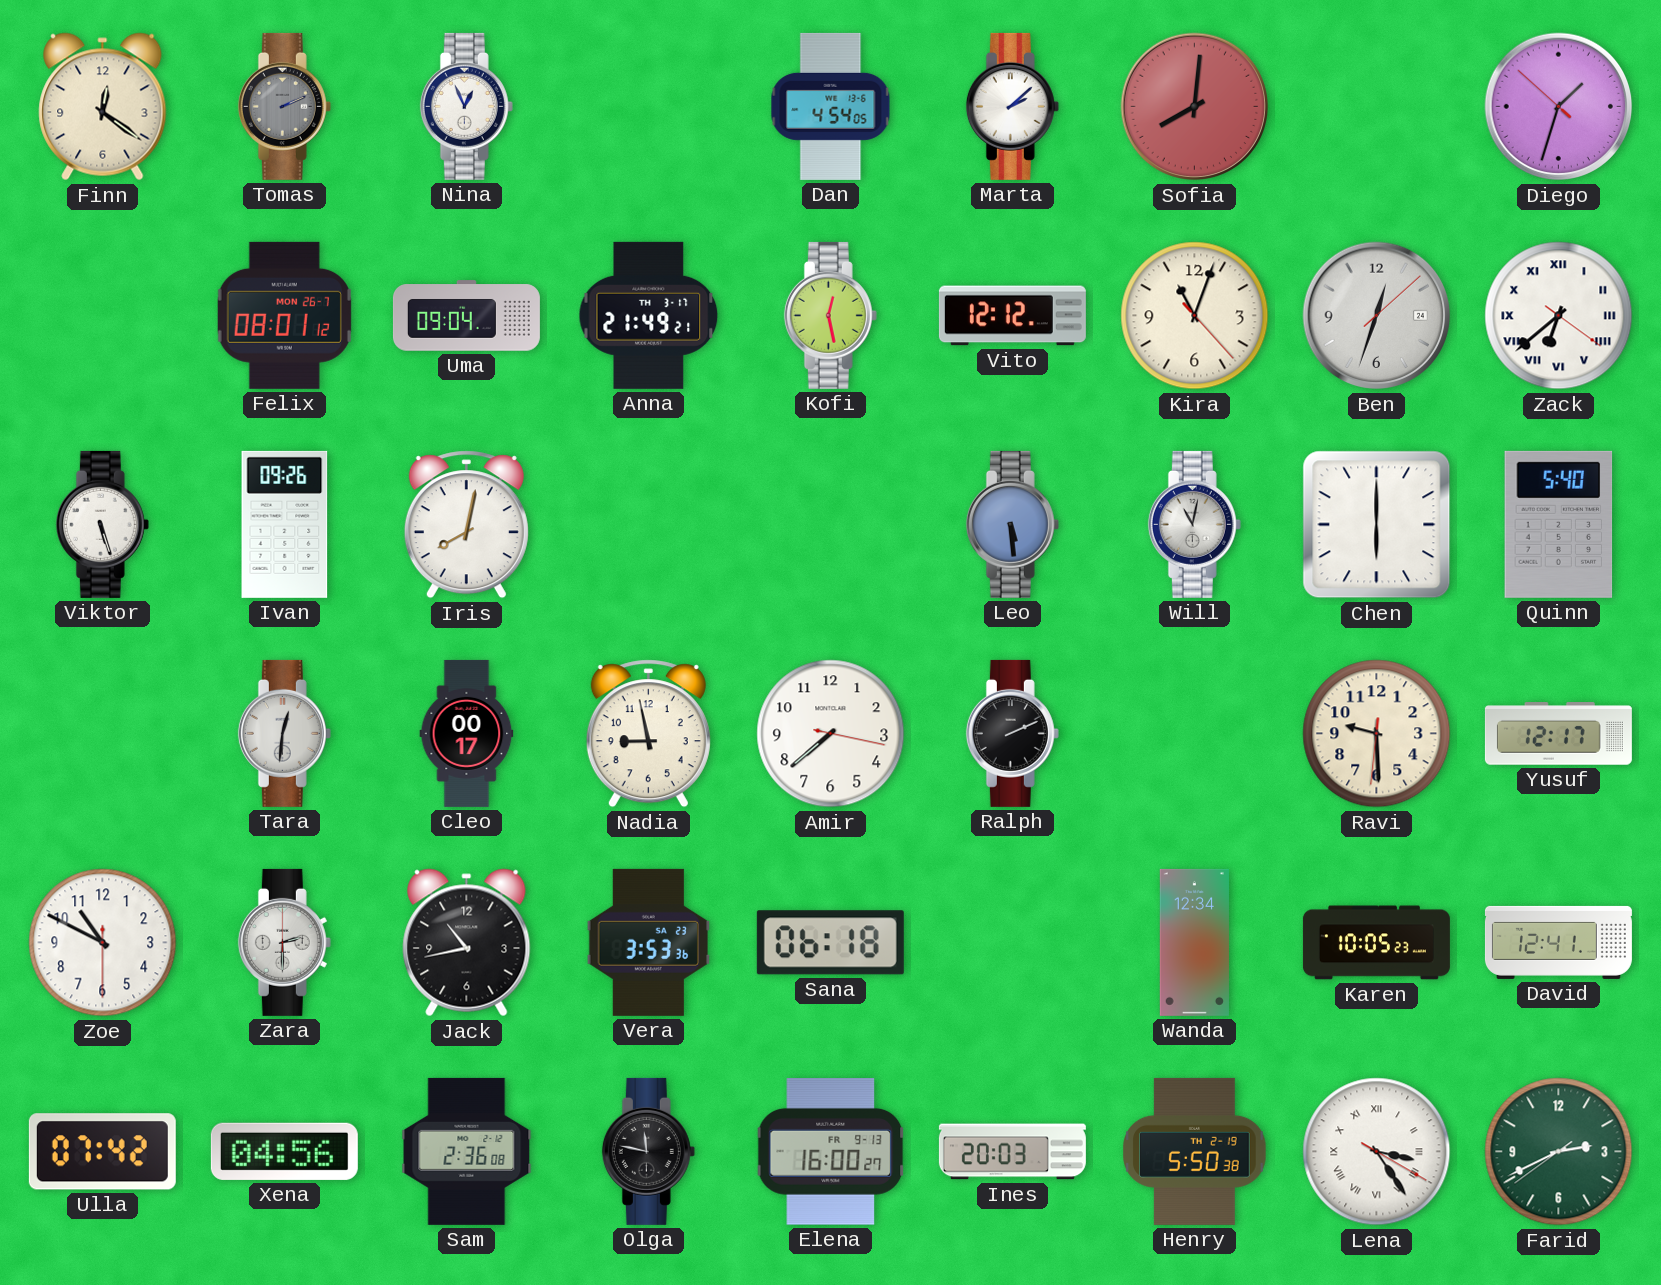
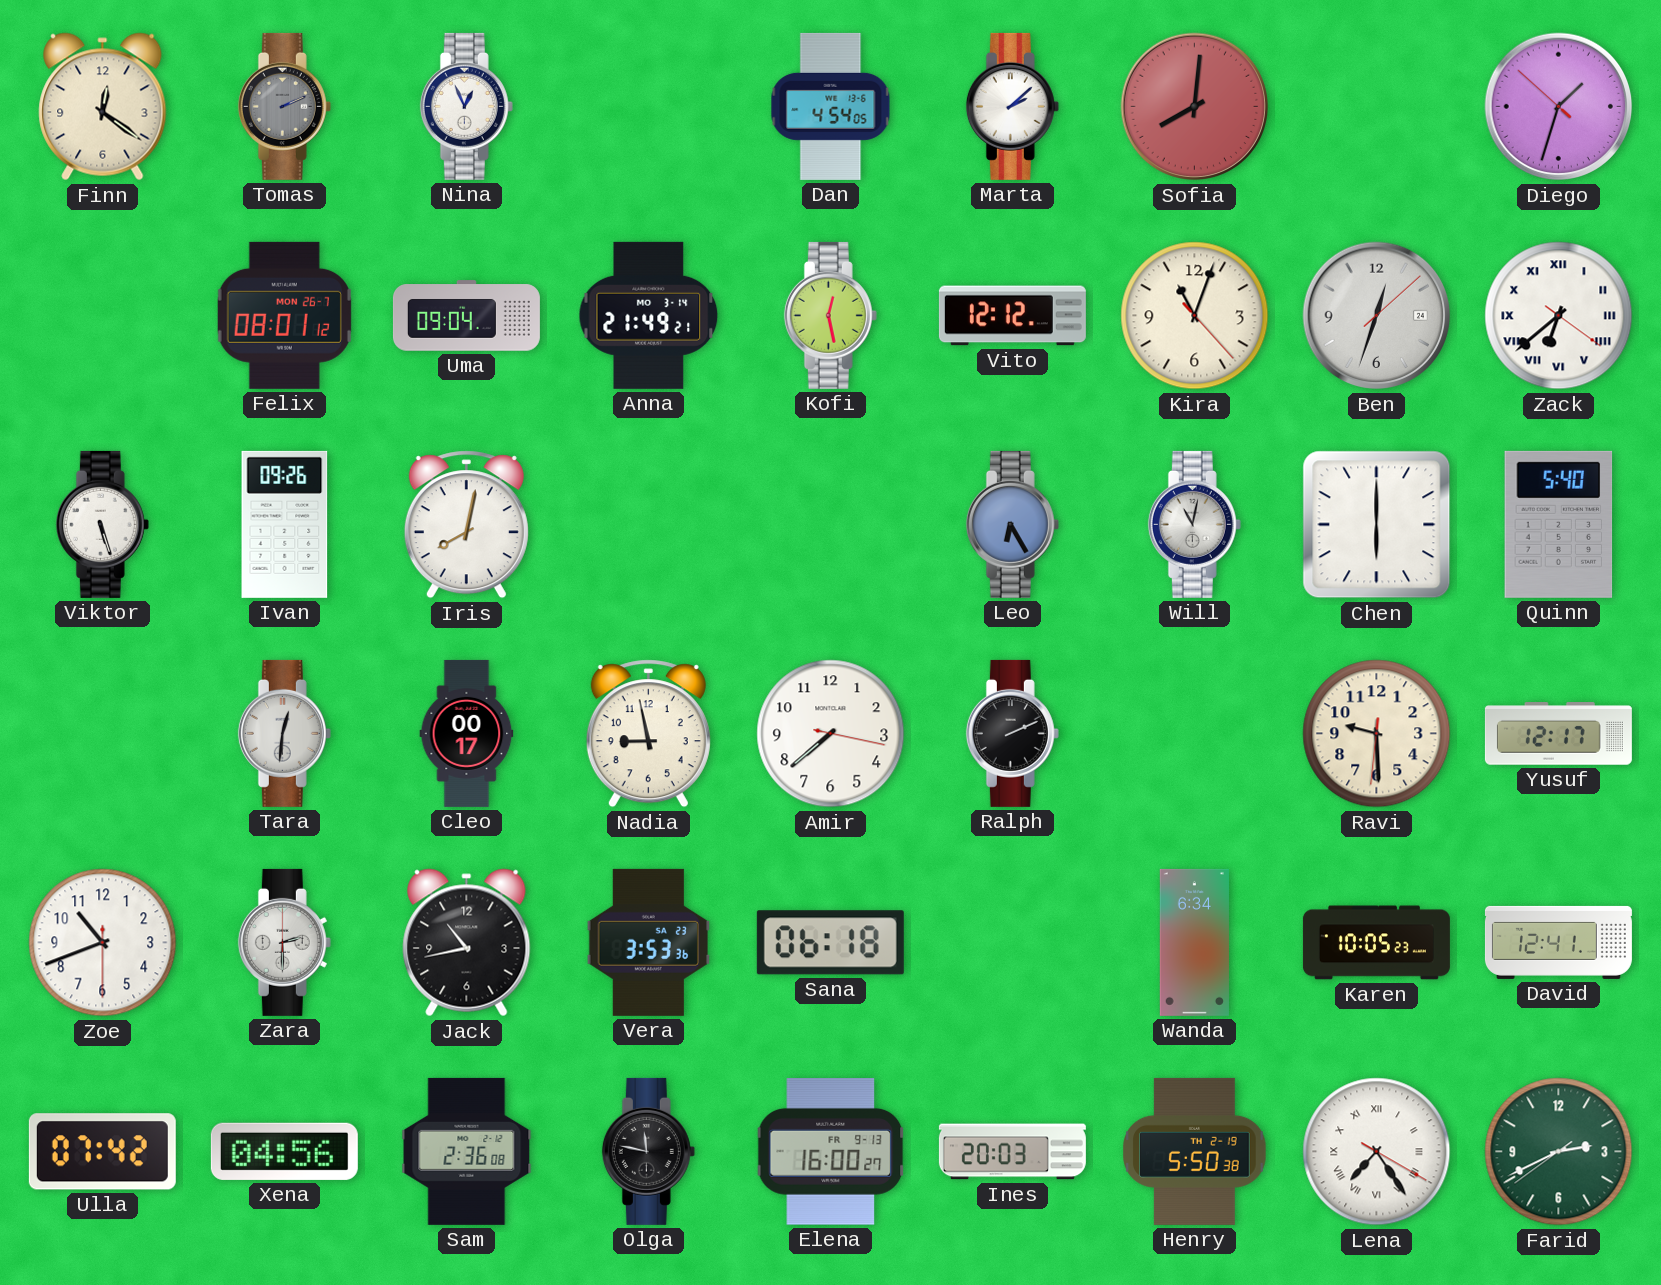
Anna date: TH 3-17 -> MO 3-14 (649, 315)
Leo: 5:29 -> 6:25 (1012, 524)
Zoe: 10:49 -> 10:41 (103, 943)
Wanda: 12:34 -> 6:34 (1194, 942)
Lena: 3:24 -> 7:24 (1377, 1152)
